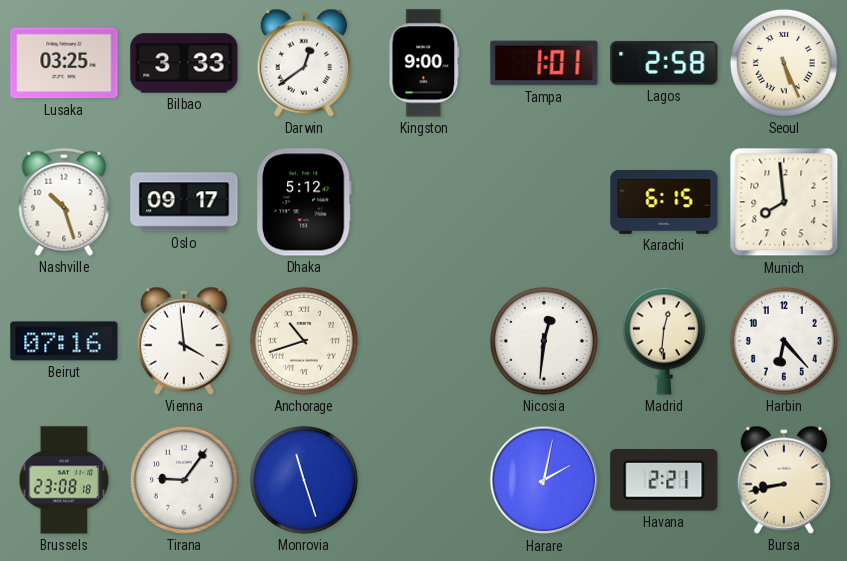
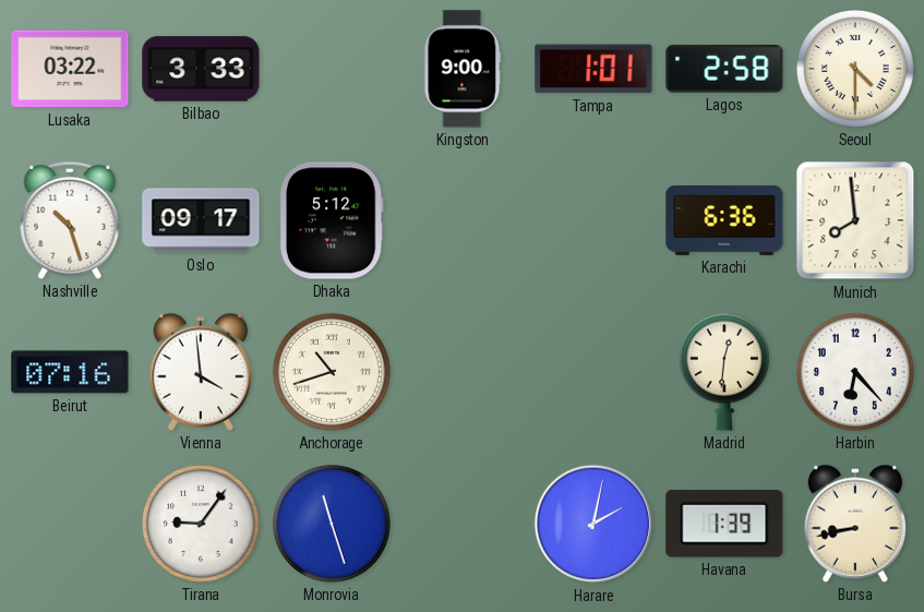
Lusaka: 03:25 -> 03:22 (70, 69)
Darwin: 12:39 -> none (304, 63)
Seoul: 5:26 -> 4:30 (855, 69)
Karachi: 6:15 -> 6:36 (724, 220)
Nicosia: 12:31 -> none (544, 341)
Brussels: 23:08 -> none (64, 480)
Havana: 2:21 -> 1:39 (724, 524)
